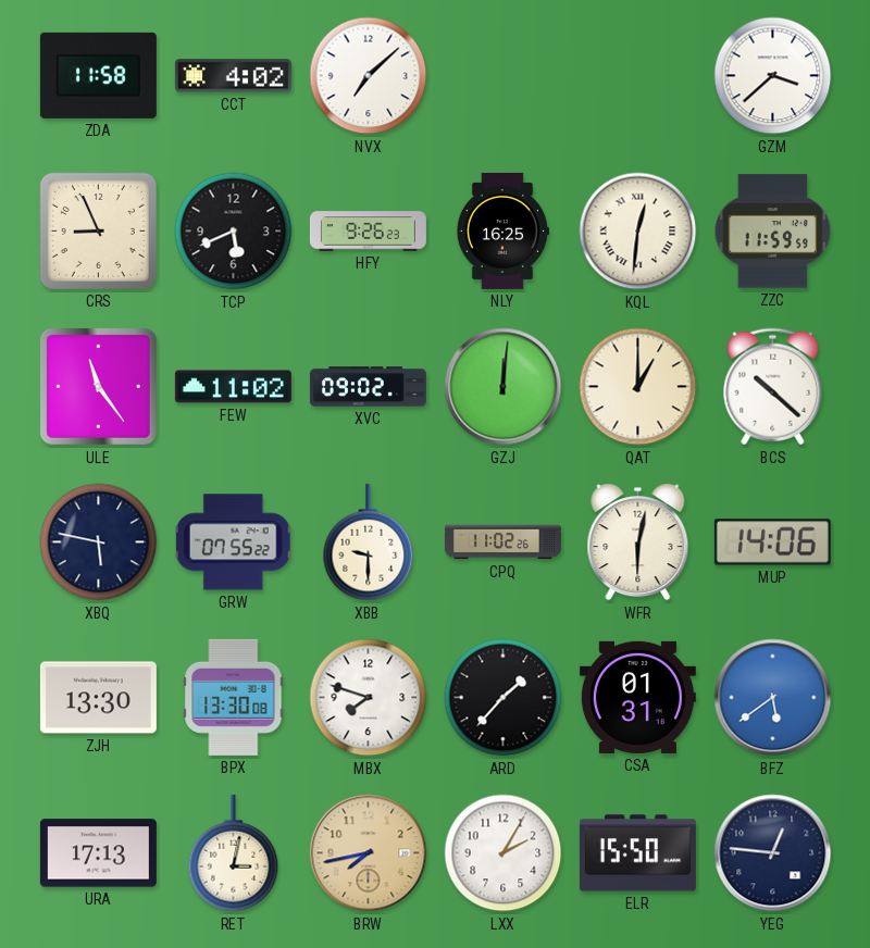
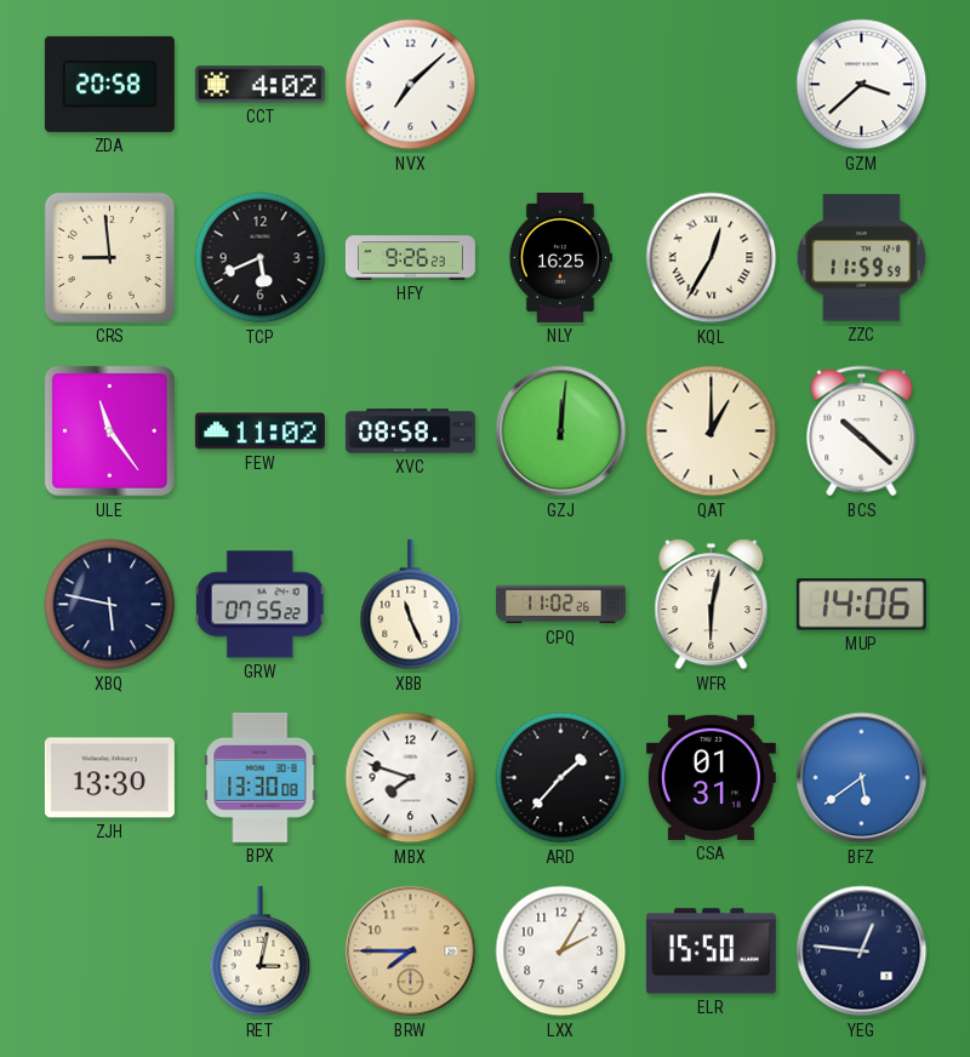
ZDA: 11:58 -> 20:58 (109, 84)
CRS: 8:56 -> 8:59 (109, 257)
KQL: 12:31 -> 12:35 (712, 258)
XVC: 09:02 -> 08:58 (410, 432)
XBB: 9:30 -> 11:26 (411, 605)
URA: 17:13 -> none (98, 853)
BRW: 7:43 -> 7:45 (411, 952)
